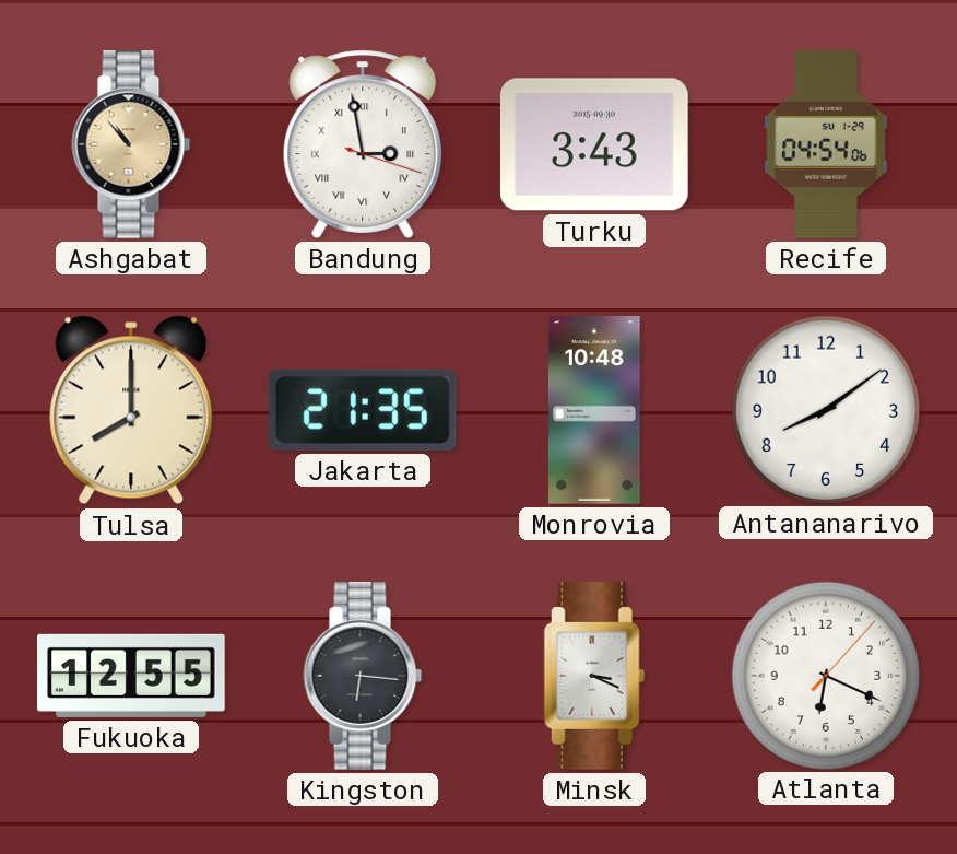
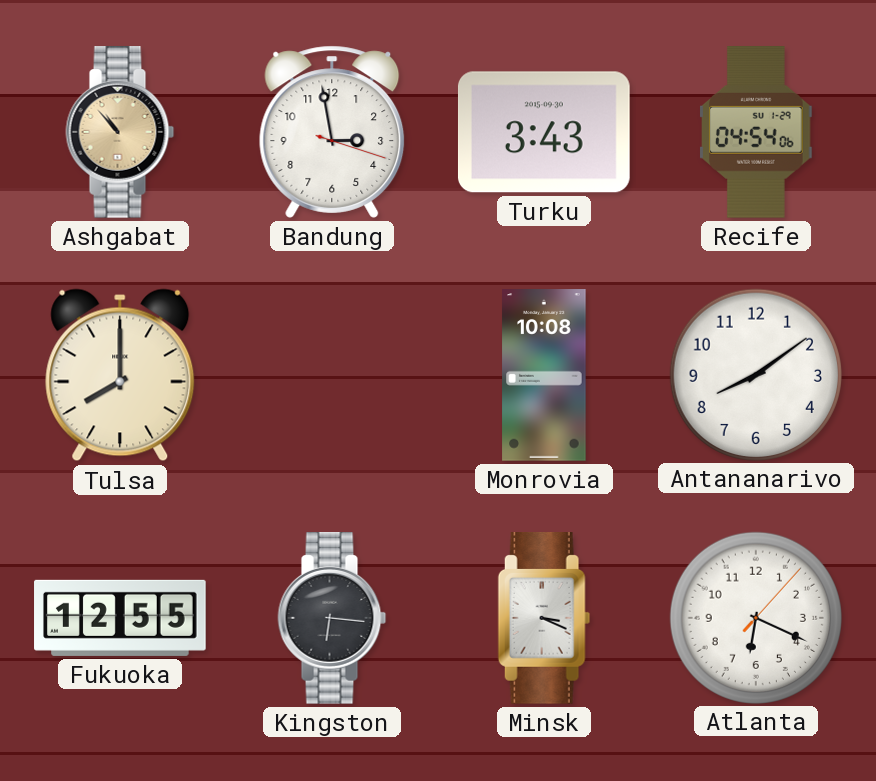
Bandung numerals: Roman -> Arabic (332, 132)
Jakarta: 21:35 -> none (363, 410)
Monrovia: 10:48 -> 10:08 (544, 375)
